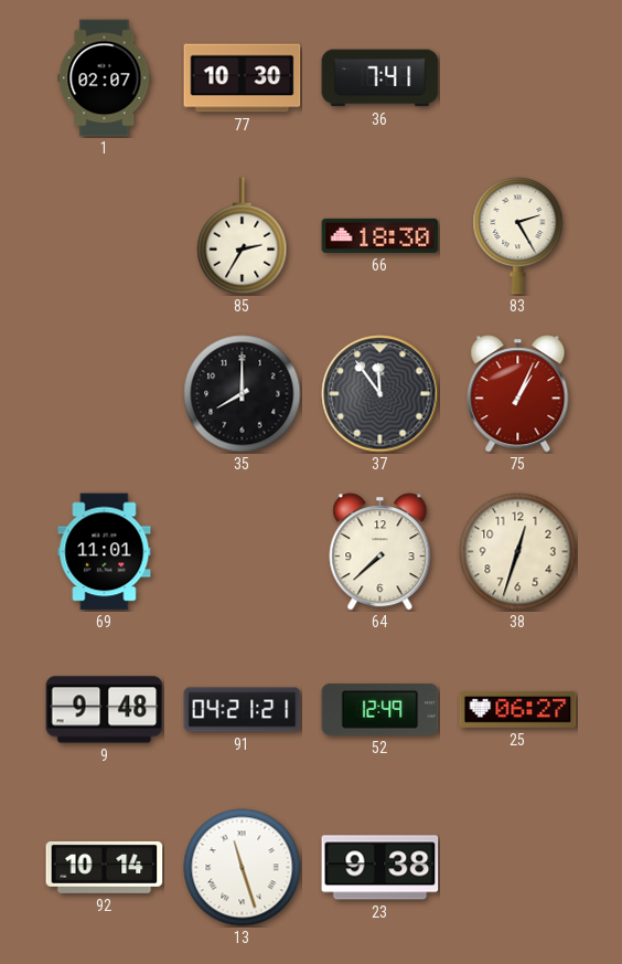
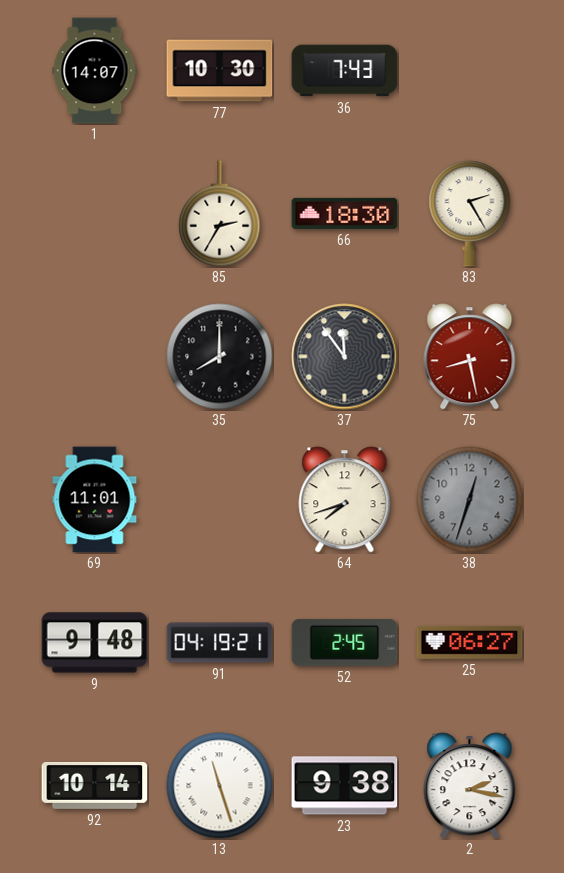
1: 02:07 -> 14:07 (95, 71)
36: 7:41 -> 7:43 (345, 71)
75: 1:04 -> 8:28 (470, 357)
64: 7:38 -> 7:42 (345, 500)
38 dial: cream -> grey (470, 500)
91: 04:21 -> 04:19 (220, 643)
52: 12:49 -> 2:45 (345, 642)
2: none -> 2:17 (470, 786)
